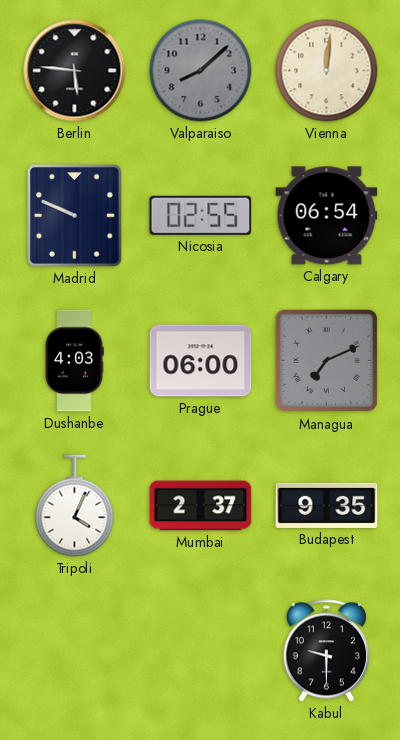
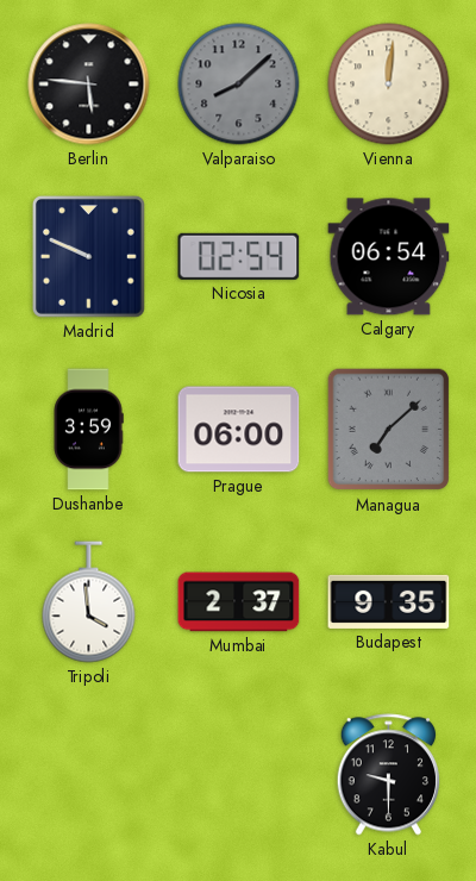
Nicosia: 02:55 -> 02:54 (239, 256)
Dushanbe: 4:03 -> 3:59 (88, 430)
Managua: 7:11 -> 7:08 (389, 430)
Tripoli: 4:04 -> 3:59 (89, 602)
